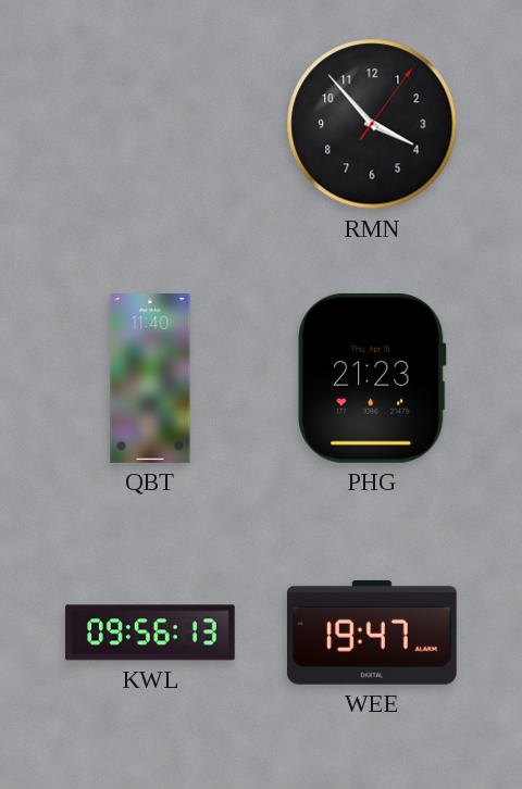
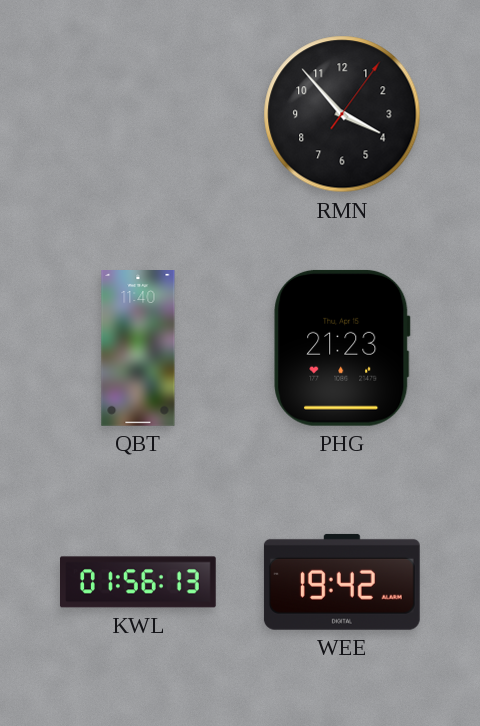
KWL: 09:56 -> 01:56 (139, 582)
WEE: 19:47 -> 19:42 (342, 582)
